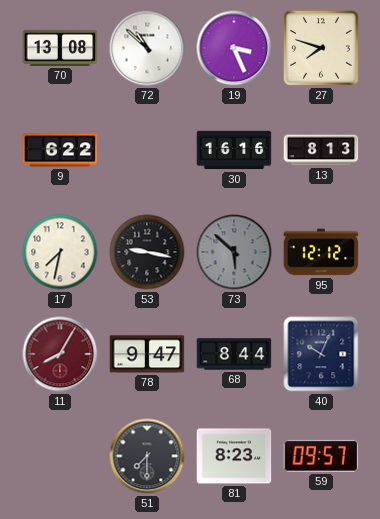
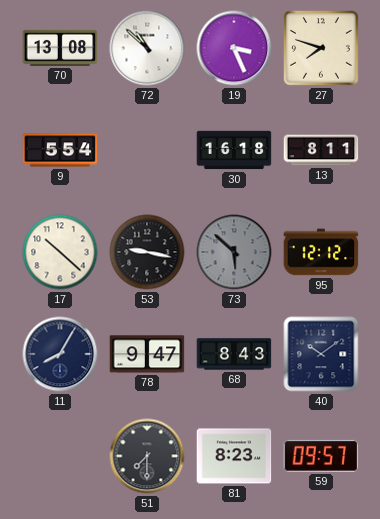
9: 6:22 -> 5:54 (60, 150)
30: 16:16 -> 16:18 (234, 150)
13: 8:13 -> 8:11 (321, 150)
17: 7:32 -> 10:22 (60, 252)
11 dial: burgundy -> navy (60, 354)
68: 8:44 -> 8:43 (234, 354)
40: 10:04 -> 10:09 (321, 354)
